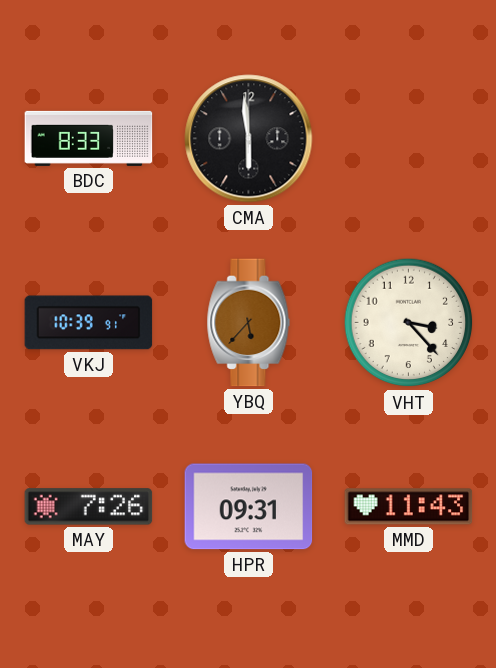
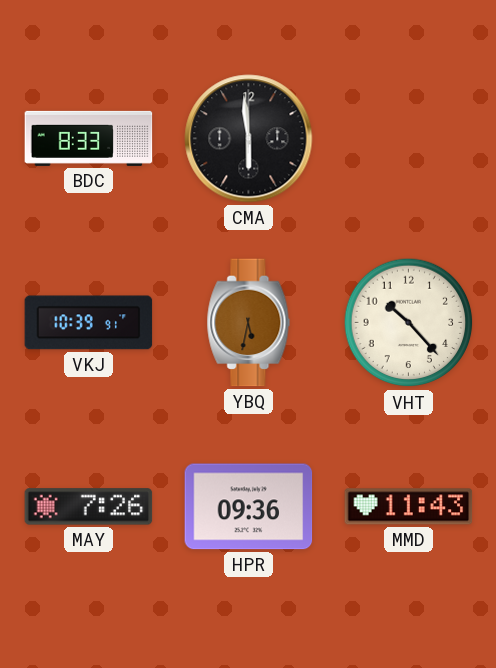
YBQ: 5:37 -> 5:32 (249, 323)
VHT: 3:23 -> 10:23 (409, 323)
HPR: 09:31 -> 09:36 (249, 507)
